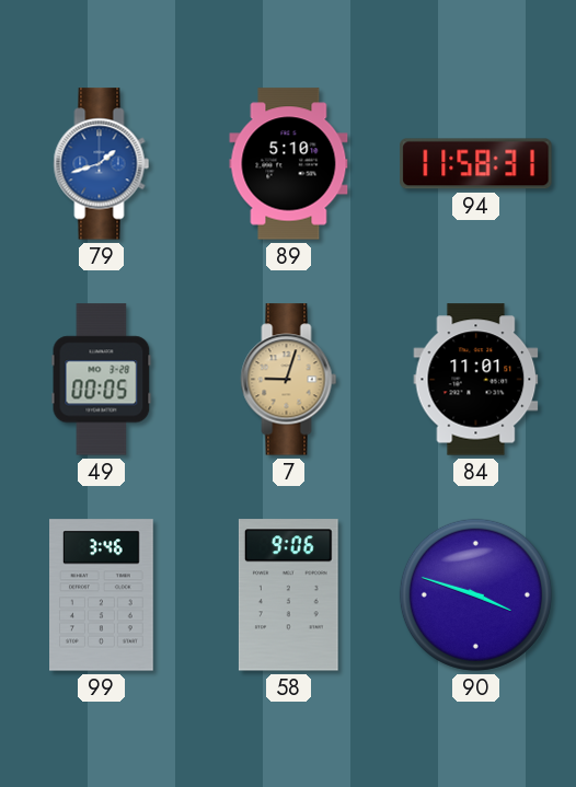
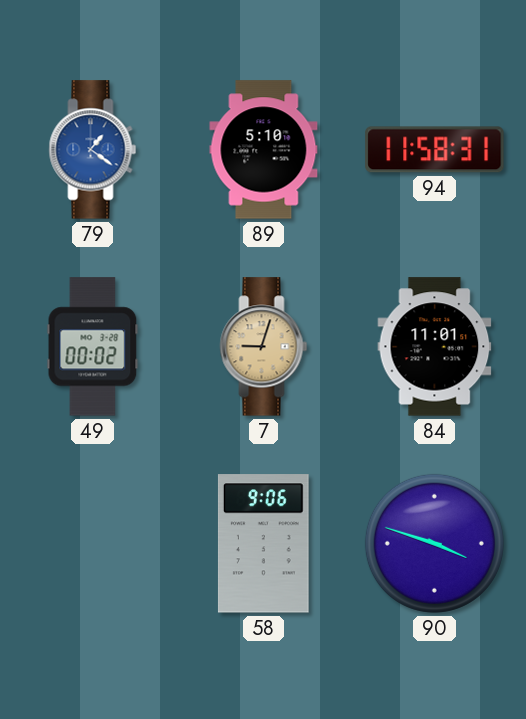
79: 1:42 -> 1:21 (93, 150)
49: 00:05 -> 00:02 (93, 347)
99: 3:46 -> none (102, 595)
